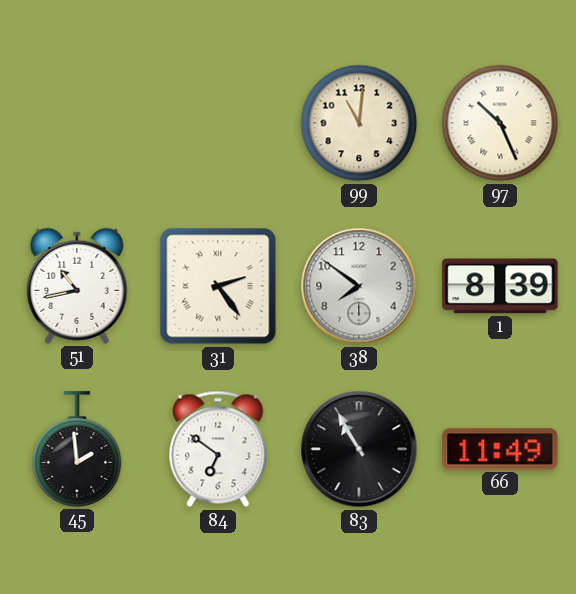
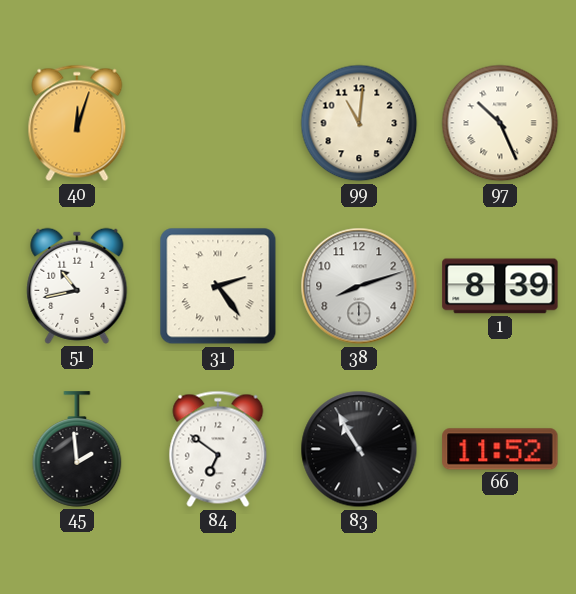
40: none -> 12:03 (77, 123)
38: 7:51 -> 8:12 (359, 286)
66: 11:49 -> 11:52 (500, 449)
